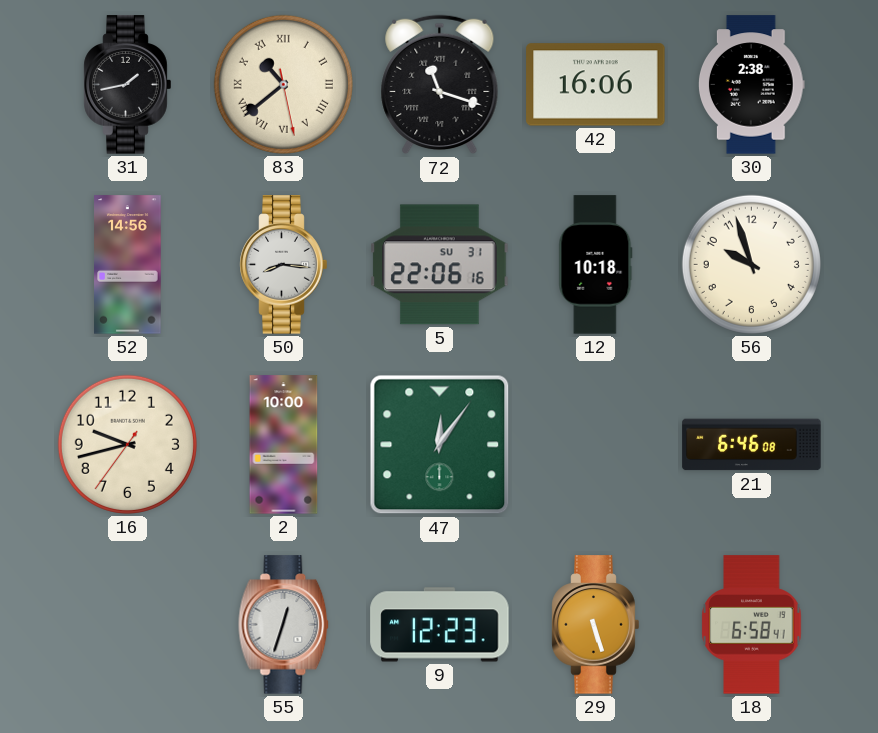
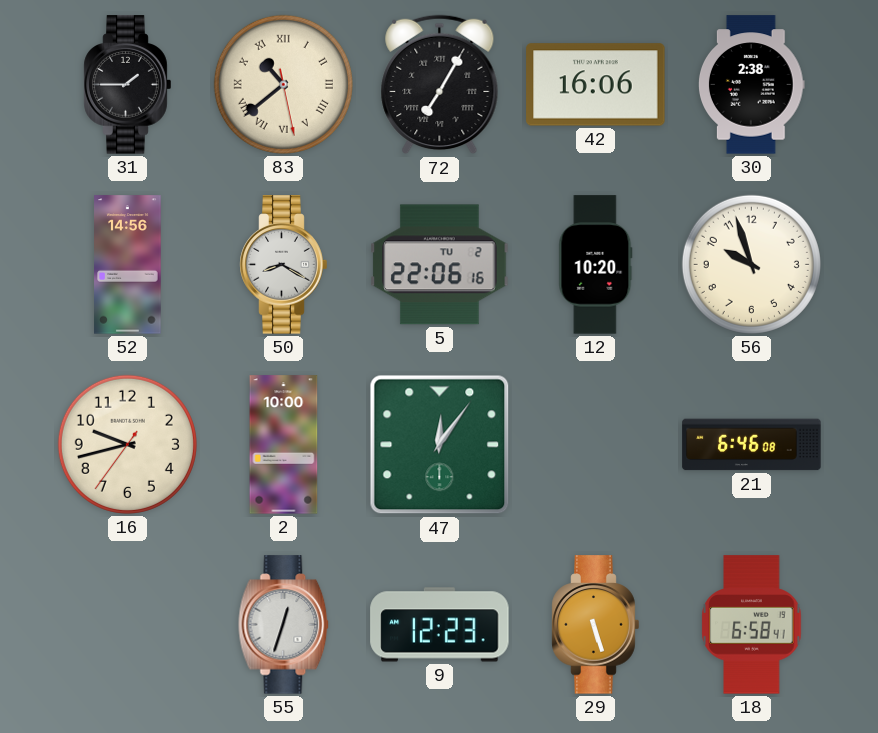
31: 1:43 -> 1:45 (128, 85)
72: 11:18 -> 7:05 (440, 85)
50: 8:16 -> 8:20 (284, 265)
5 date: SU 31 -> TU 2 (440, 265)
12: 10:18 -> 10:20 (596, 265)
